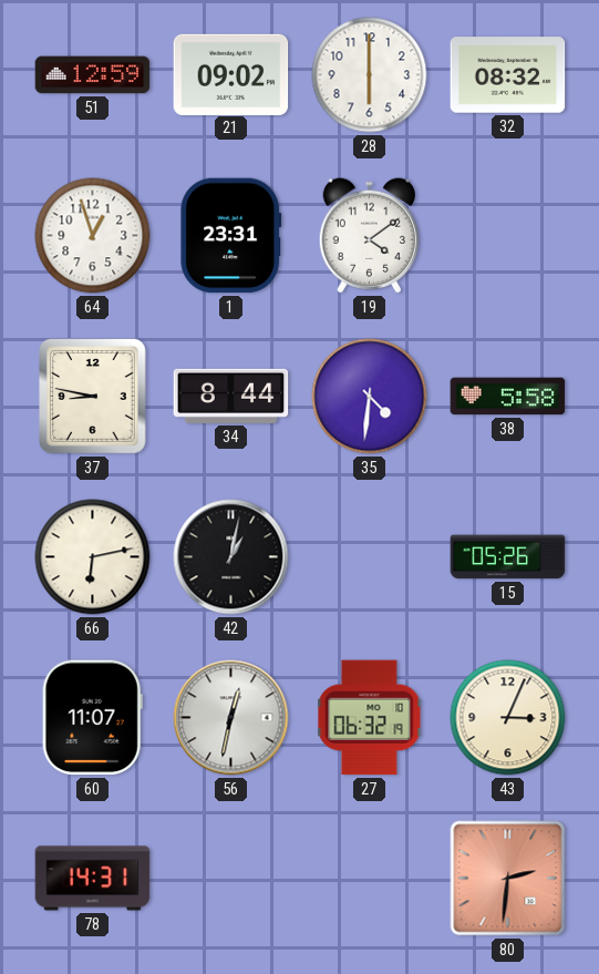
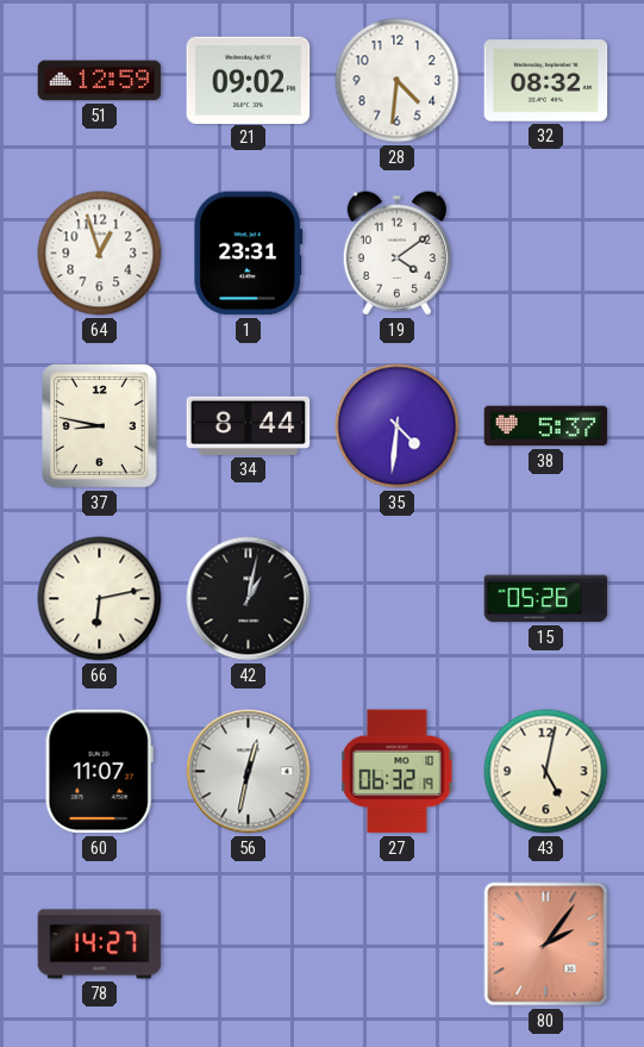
28: 6:00 -> 4:31 (398, 81)
38: 5:58 -> 5:37 (546, 426)
43: 3:04 -> 5:02 (546, 772)
78: 14:31 -> 14:27 (100, 945)
80: 2:31 -> 2:06 (546, 945)
